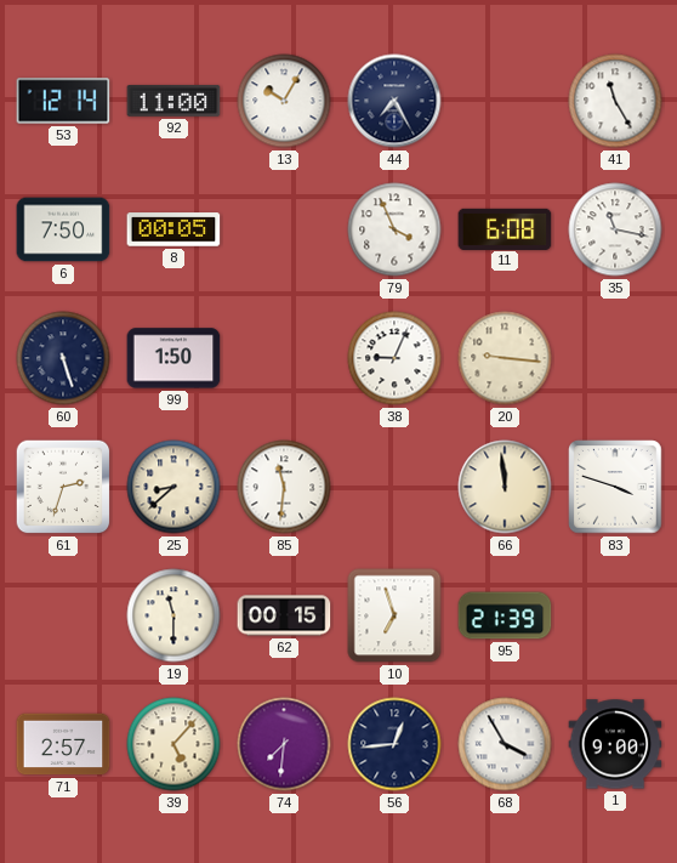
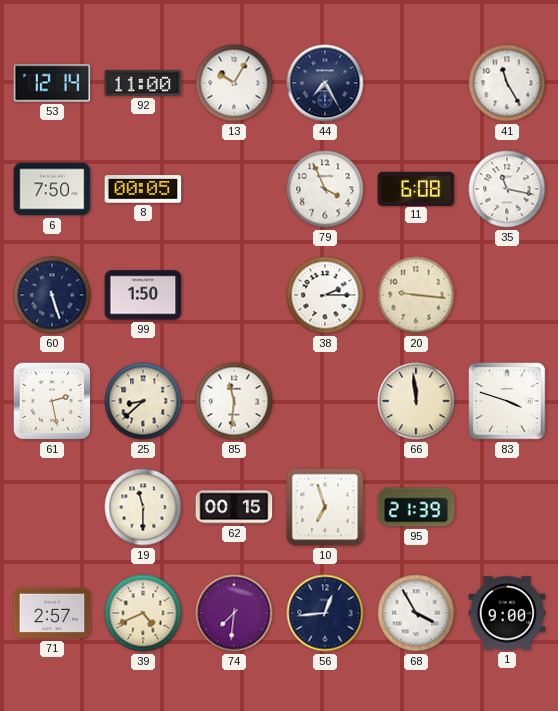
38: 9:04 -> 2:15 (325, 295)
61: 2:33 -> 2:28 (52, 401)
39: 5:07 -> 4:41 (143, 613)
